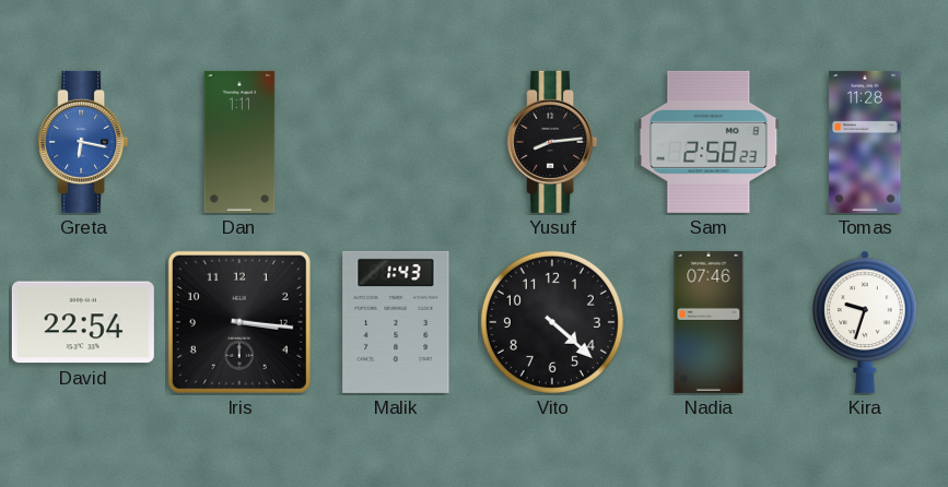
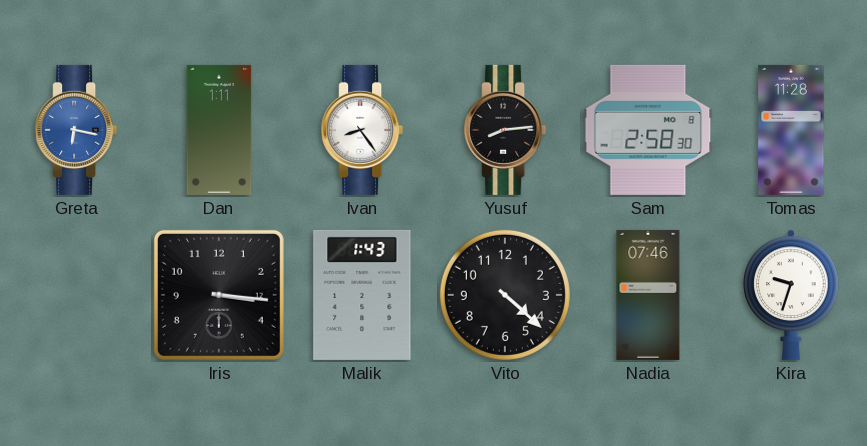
Ivan: none -> 8:24 (362, 130)
Sam: 2:58:23 -> 2:58:30 (648, 130)
David: 22:54 -> none (83, 322)
